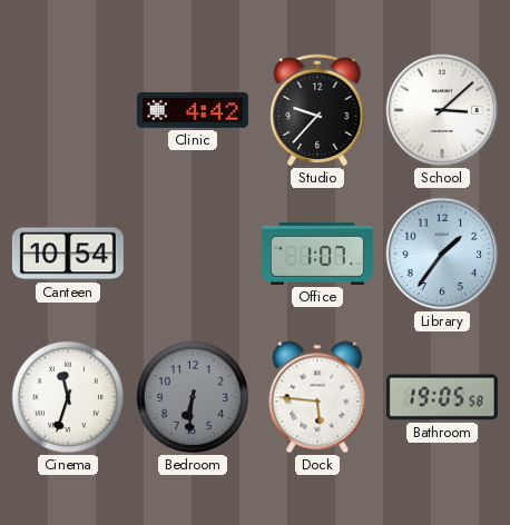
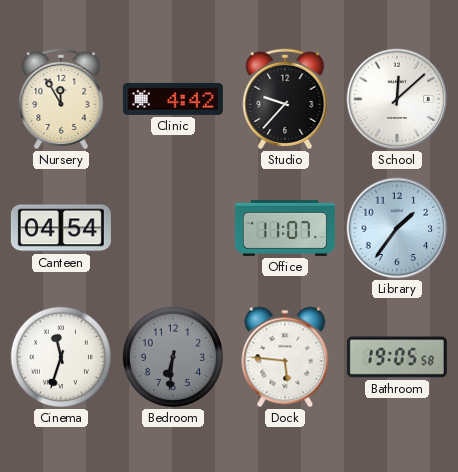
Nursery: none -> 11:55 (61, 99)
School: 3:08 -> 12:08 (397, 99)
Canteen: 10:54 -> 04:54 (61, 228)
Office: 1:07 -> 11:07 (285, 228)
